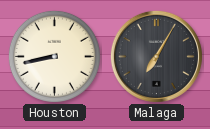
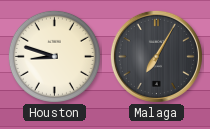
Houston: 8:43 -> 8:48 (54, 56)
